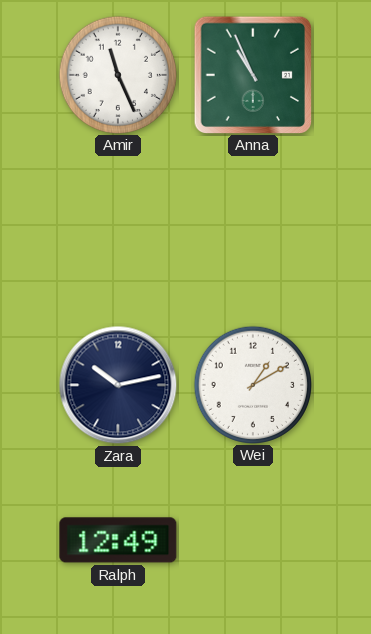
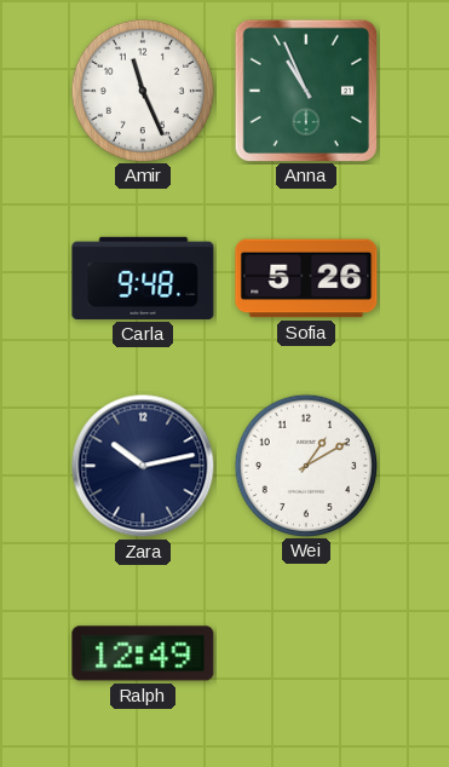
Carla: none -> 9:48 (143, 278)
Sofia: none -> 5:26 (306, 278)
